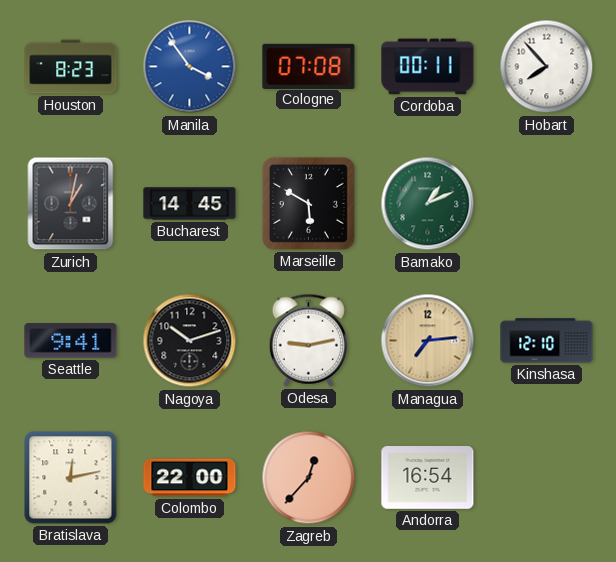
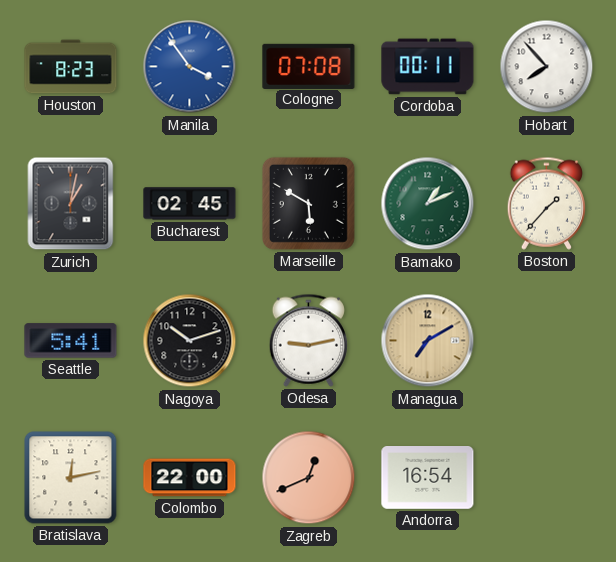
Bucharest: 14:45 -> 02:45 (190, 204)
Boston: none -> 1:37 (546, 203)
Seattle: 9:41 -> 5:41 (71, 341)
Managua: 7:14 -> 7:10 (428, 341)
Kinshasa: 12:10 -> none (547, 341)
Zagreb: 12:37 -> 12:41 (309, 478)
